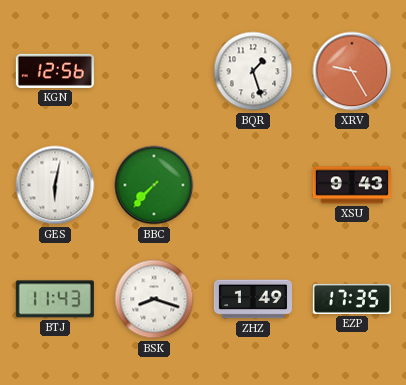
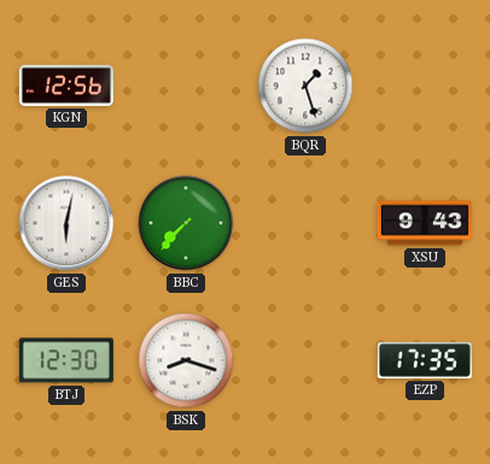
XRV: 9:25 -> none (352, 71)
BTJ: 11:43 -> 12:30 (66, 360)
ZHZ: 1:49 -> none (253, 299)
